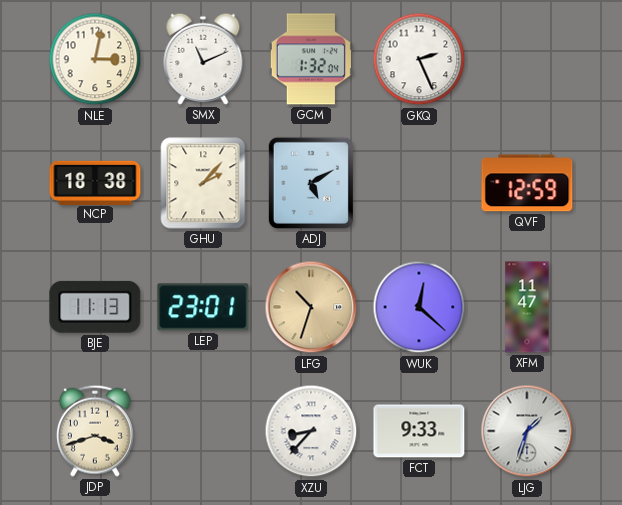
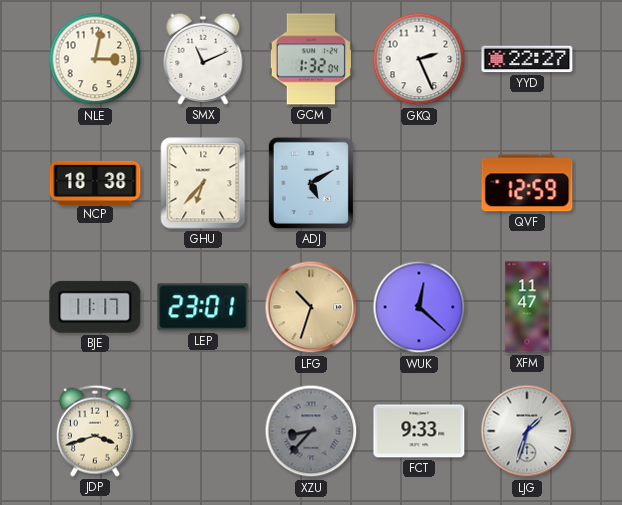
YYD: none -> 22:27 (527, 59)
GHU: 2:07 -> 6:37 (203, 183)
BJE: 11:13 -> 11:17 (95, 307)
XZU dial: white -> grey (311, 431)
